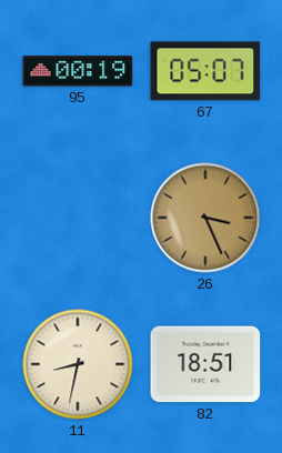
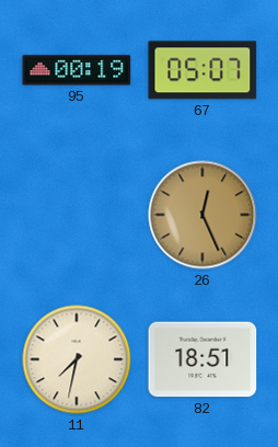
26: 3:26 -> 12:26 (202, 215)
11: 8:32 -> 7:32 (77, 359)
